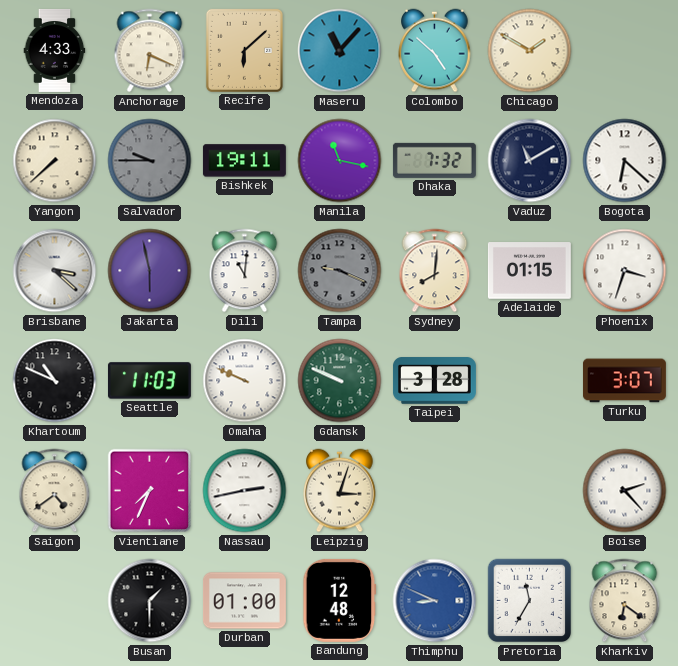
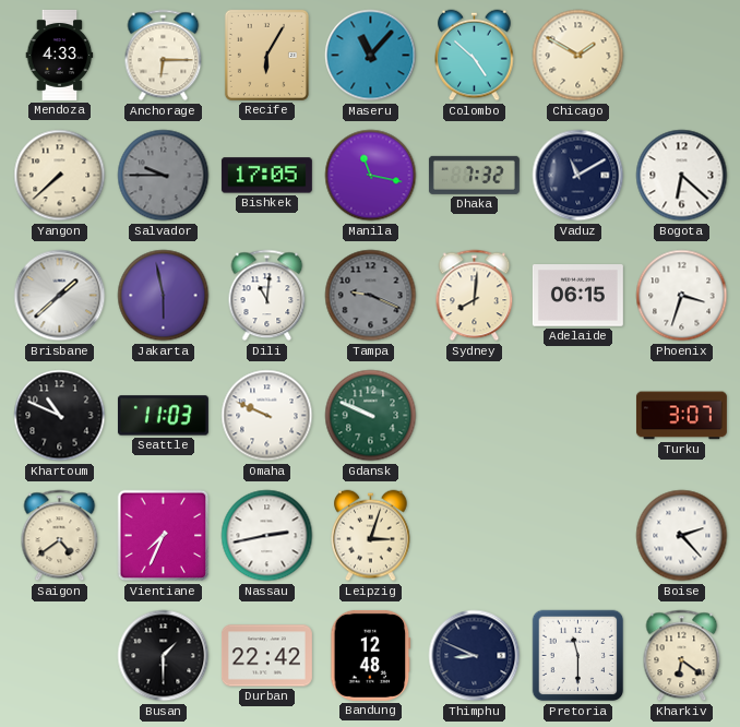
Anchorage: 6:19 -> 6:15 (164, 56)
Recife: 6:08 -> 6:05 (266, 55)
Bishkek: 19:11 -> 17:05 (266, 176)
Brisbane: 3:22 -> 1:38 (60, 296)
Adelaide: 01:15 -> 06:15 (577, 296)
Taipei: 3:28 -> none (434, 381)
Durban: 01:00 -> 22:42 (266, 656)
Thimphu dial: blue -> navy (475, 656)
Pretoria: 11:35 -> 11:30 (578, 656)
